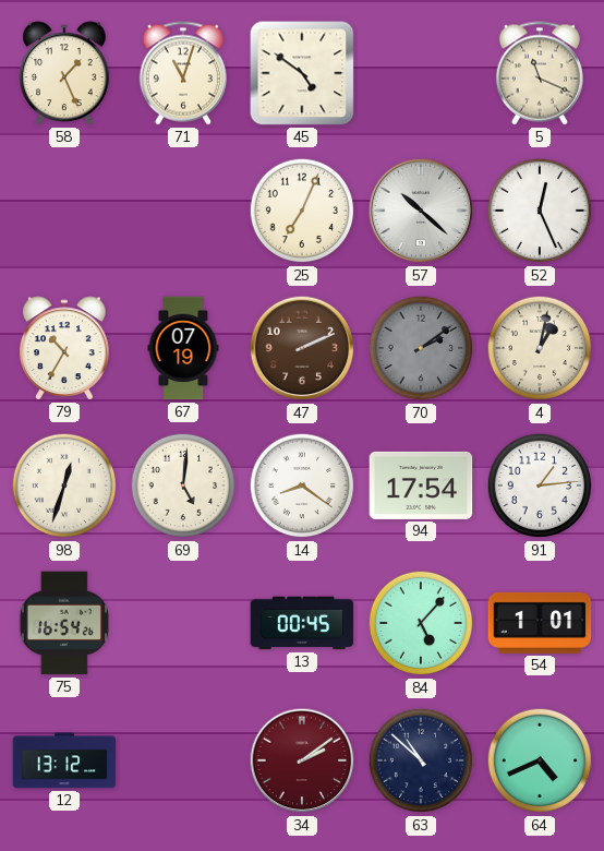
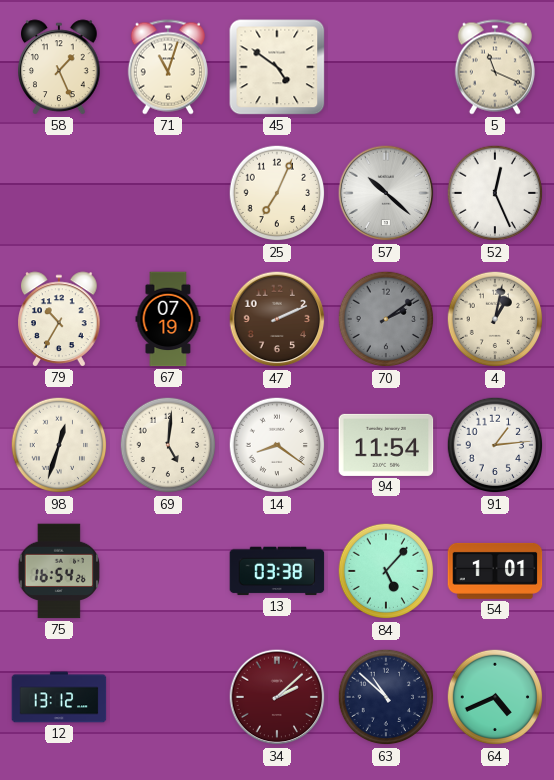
94: 17:54 -> 11:54 (386, 445)
13: 00:45 -> 03:38 (277, 571)
34: 2:09 -> 2:08 (277, 697)
